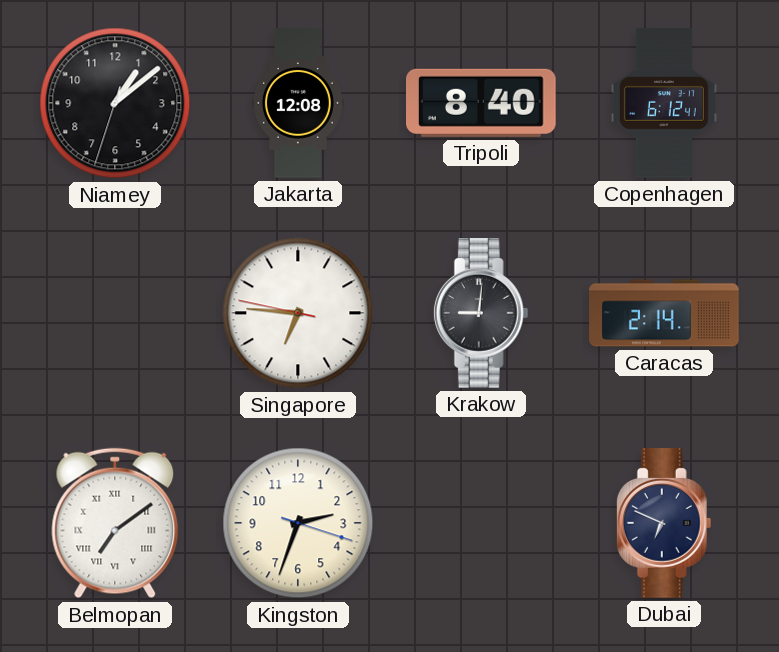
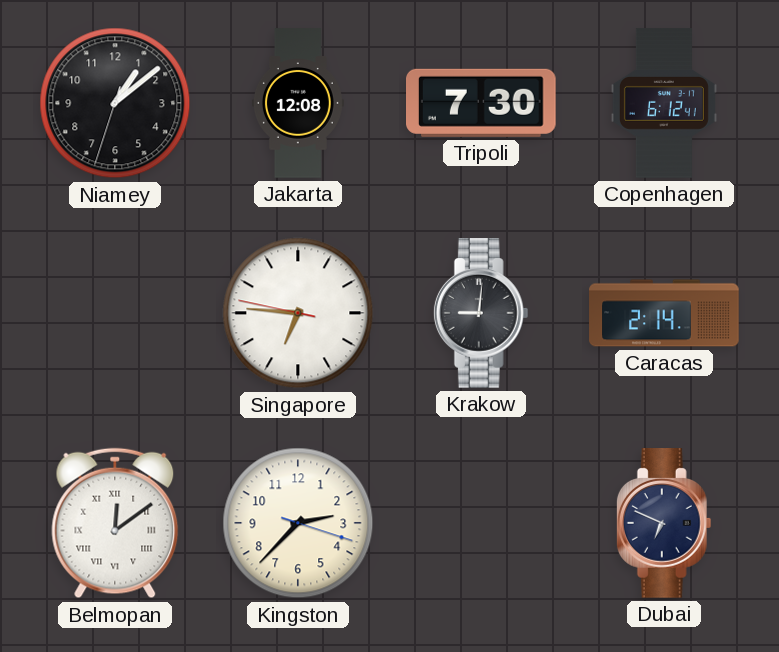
Tripoli: 8:40 -> 7:30 (482, 103)
Belmopan: 7:09 -> 12:09 (115, 523)
Kingston: 2:33 -> 2:37 (298, 523)
